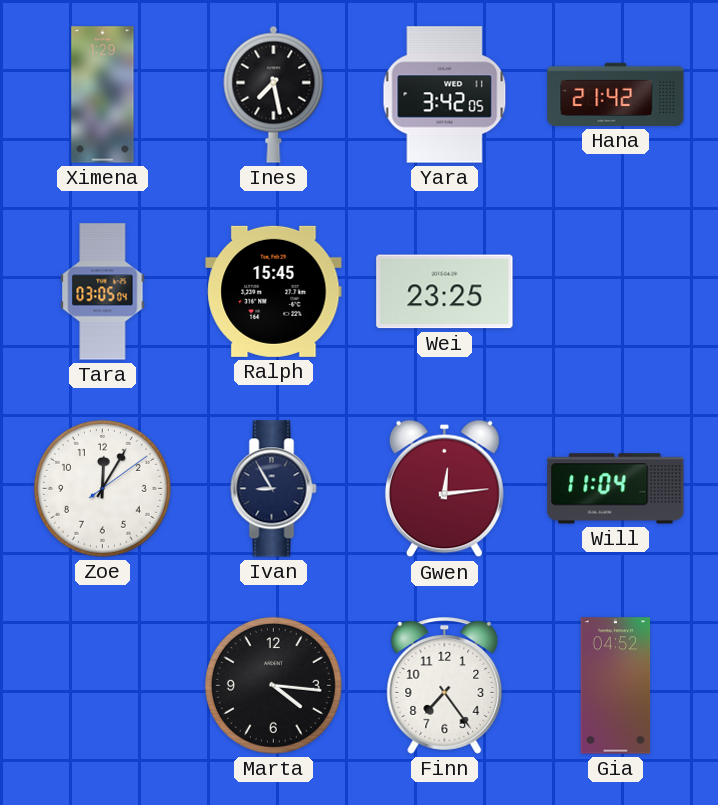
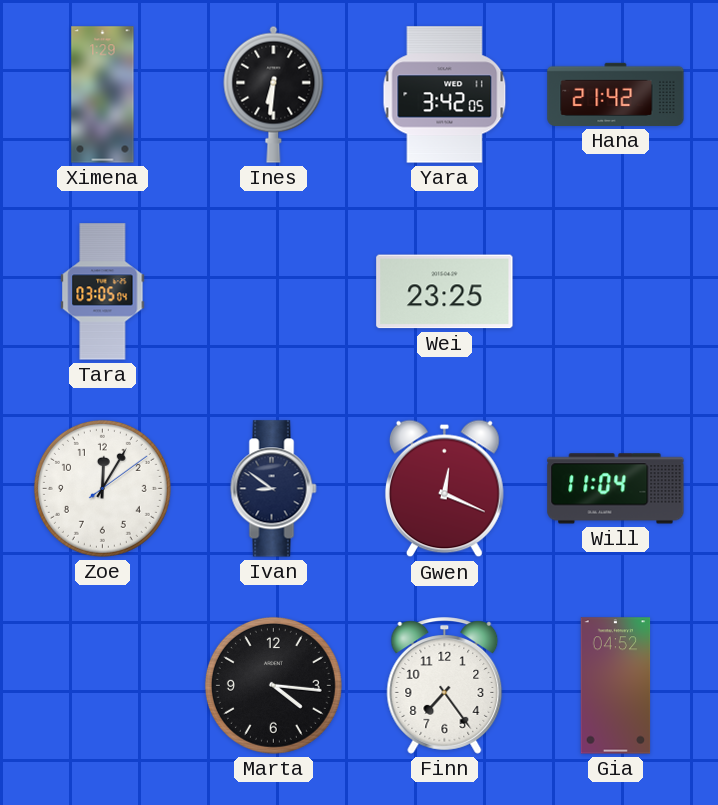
Ines: 7:28 -> 6:31 (274, 94)
Ralph: 15:45 -> none (274, 291)
Ivan: 8:55 -> 8:51 (274, 489)
Gwen: 12:14 -> 12:19 (444, 489)
